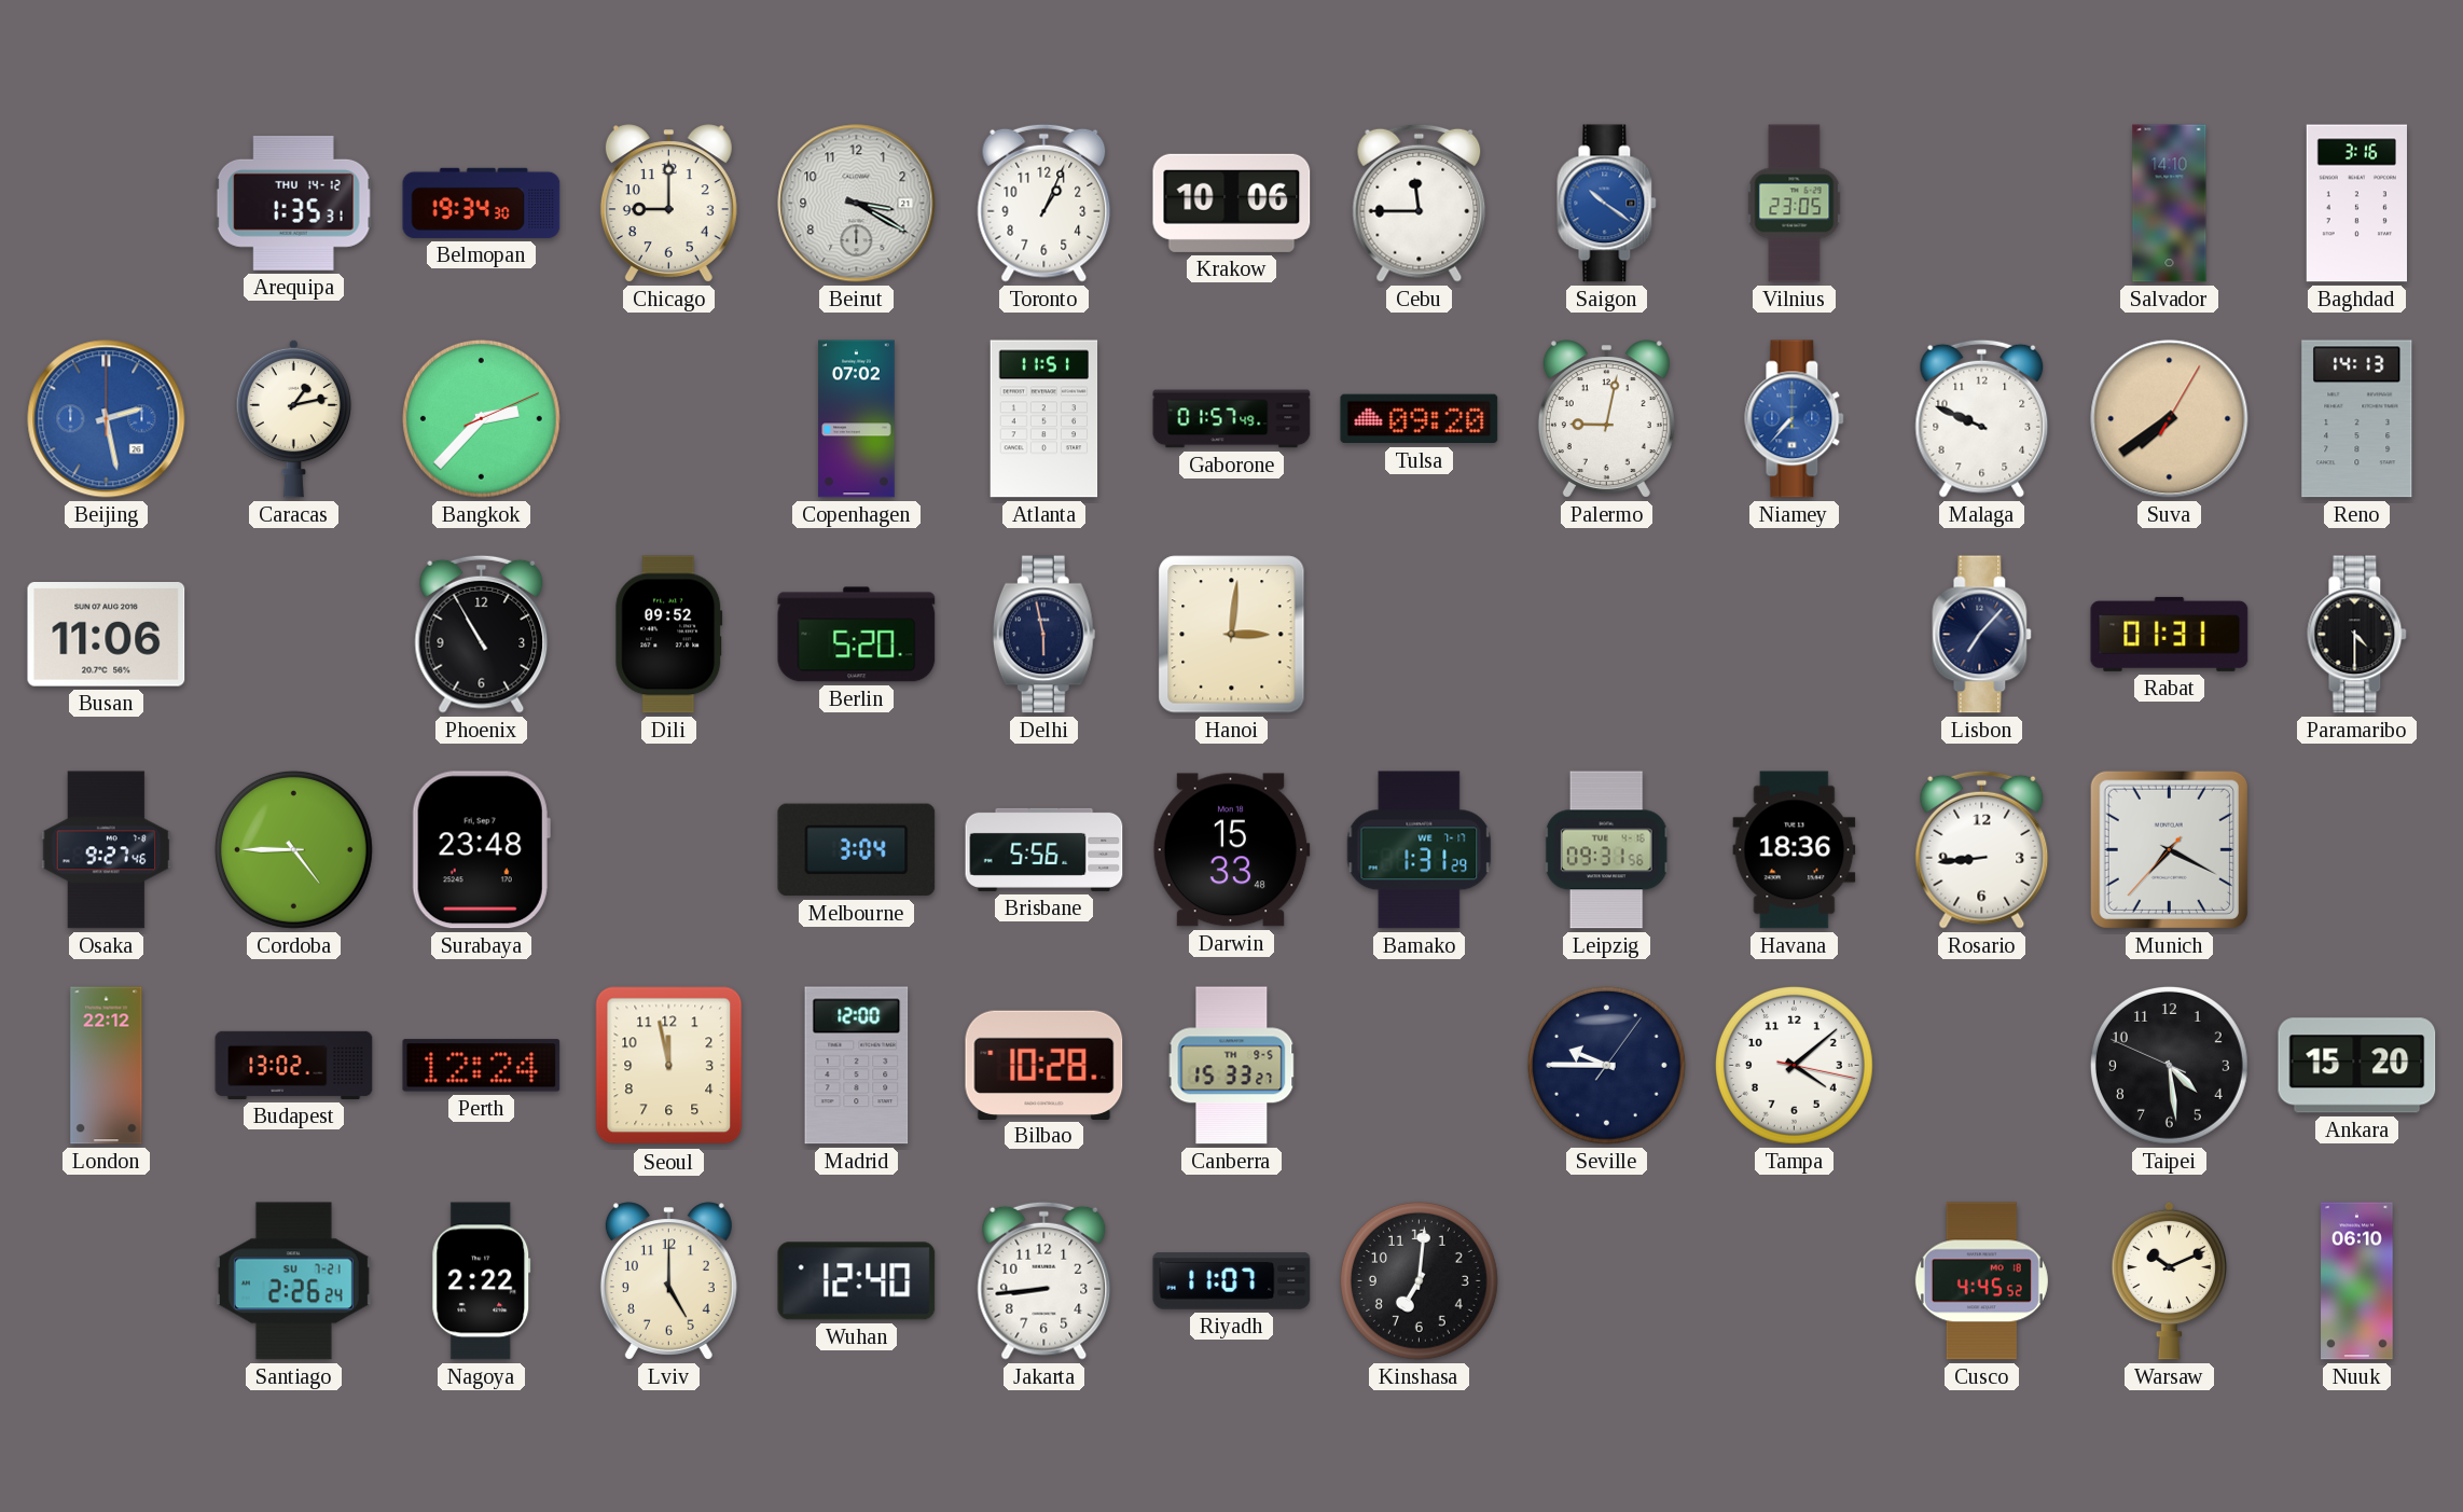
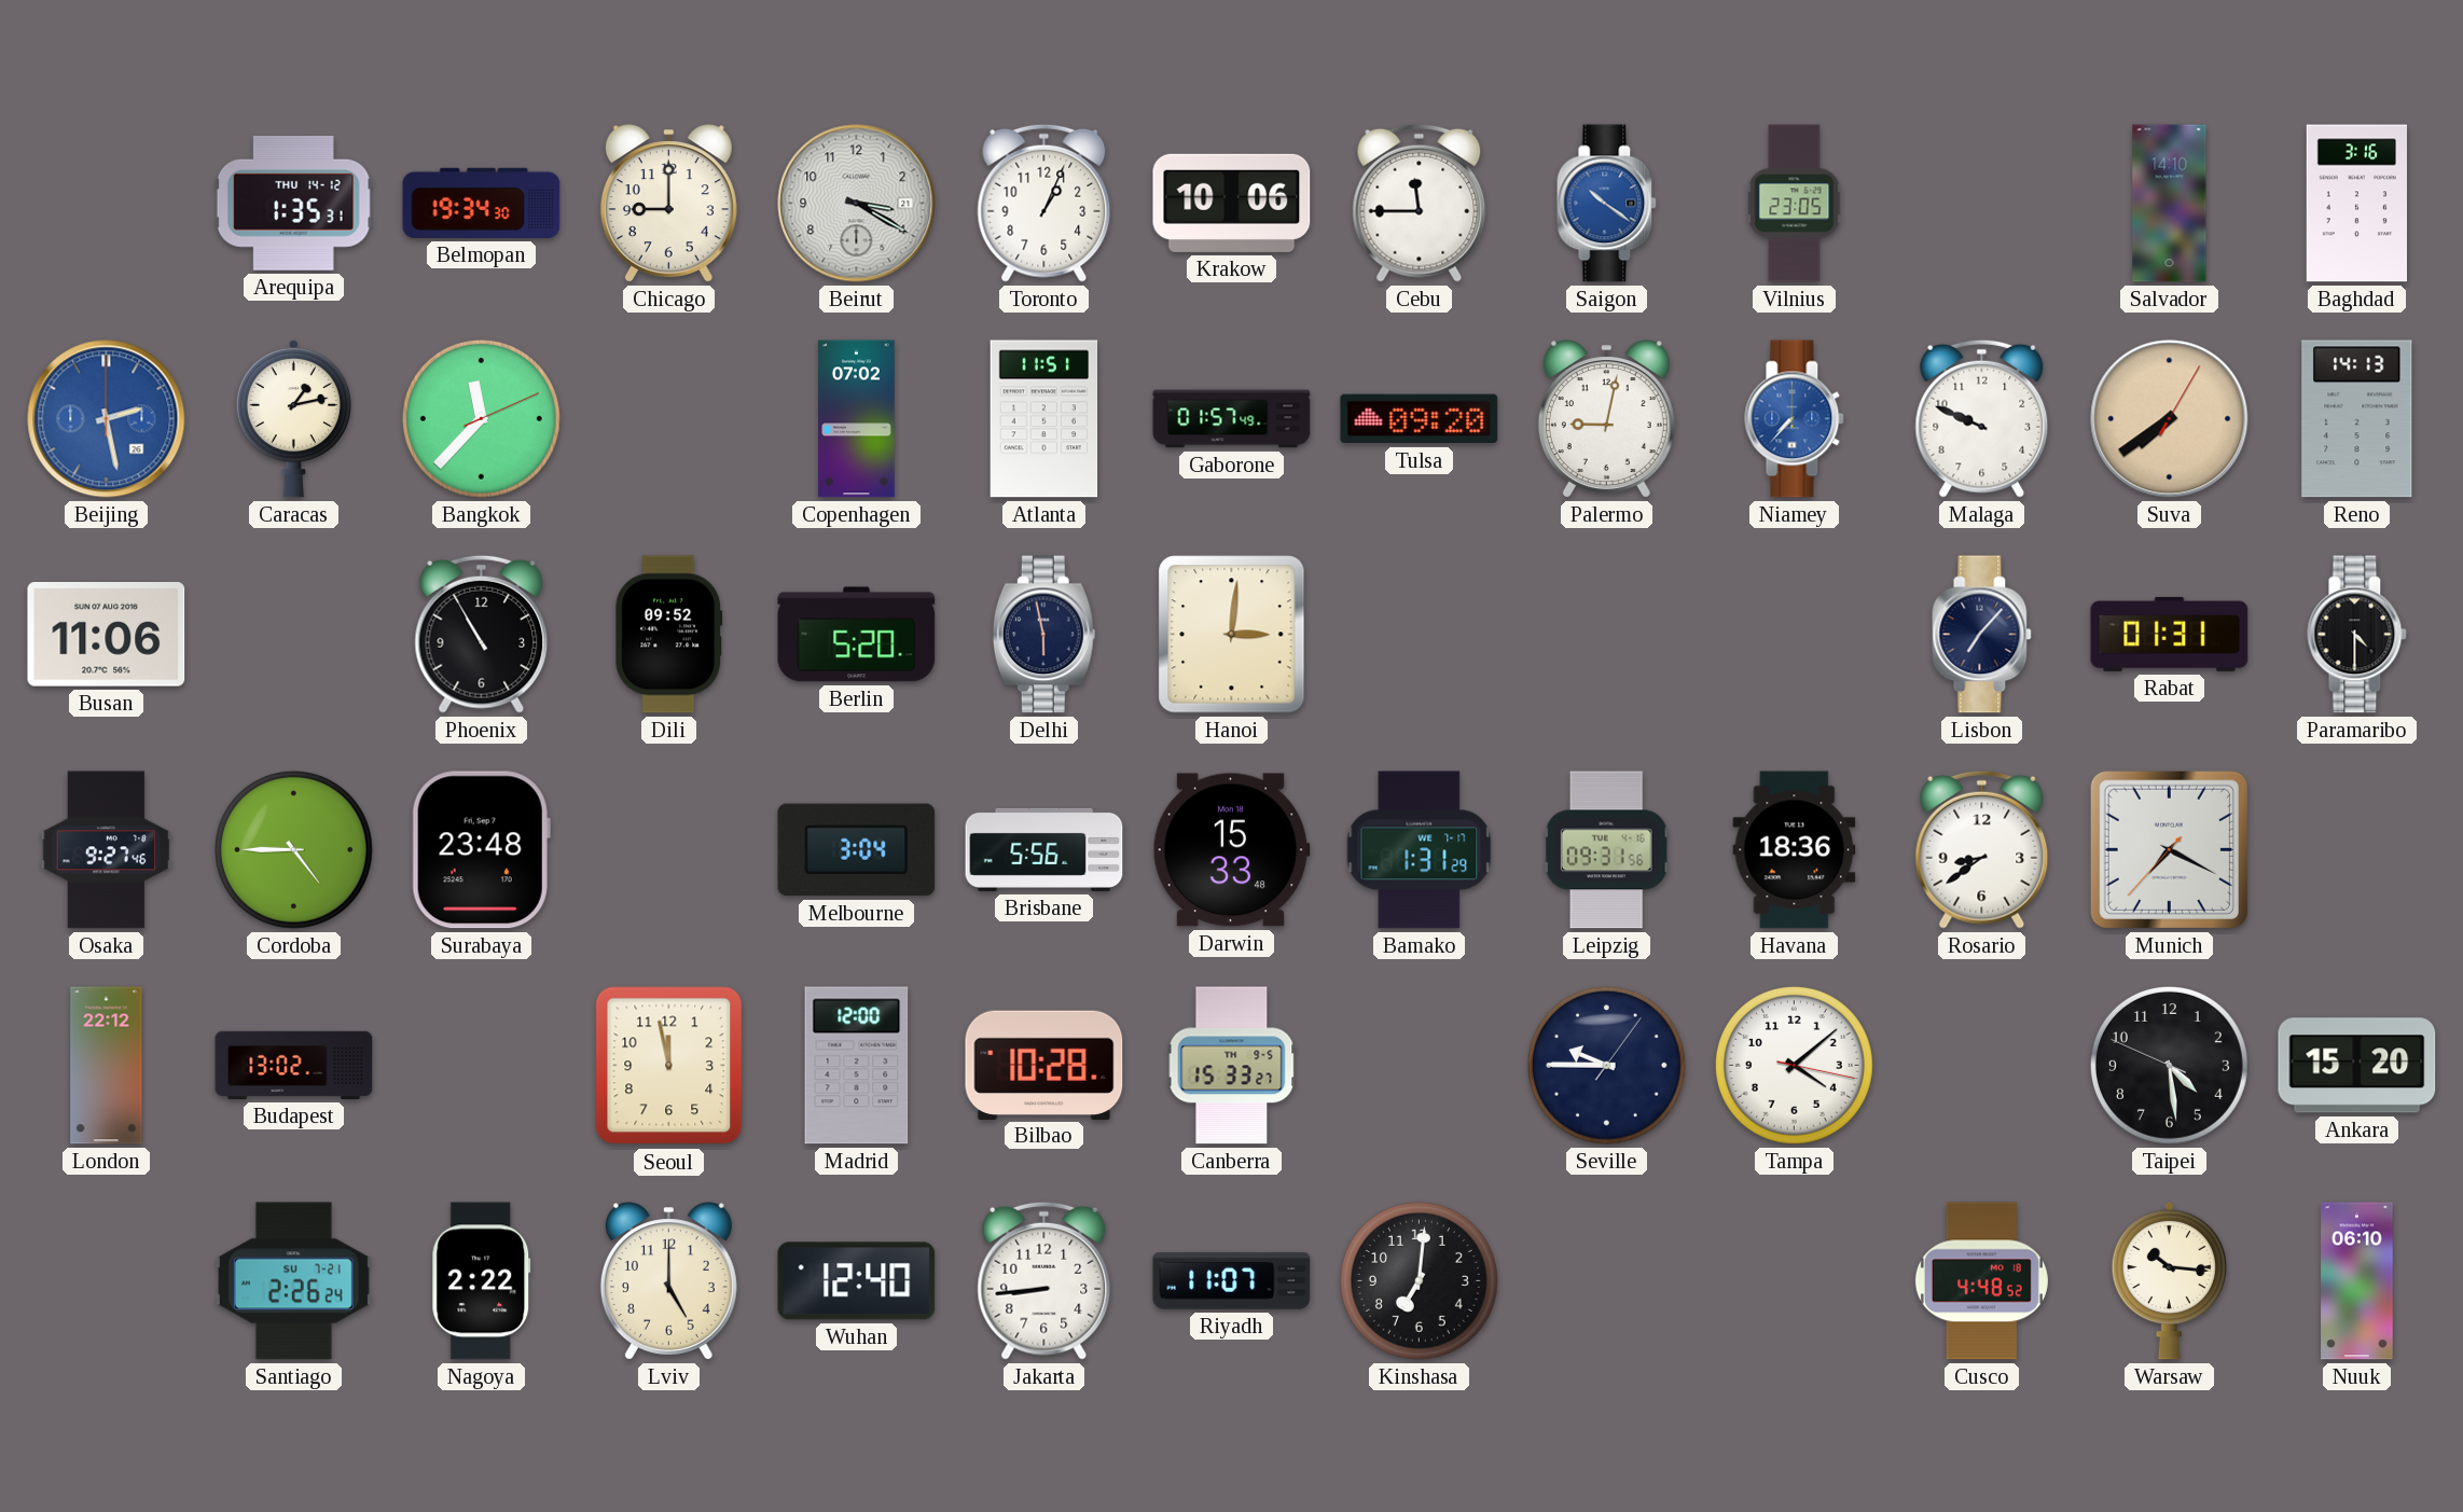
Bangkok: 2:37 -> 11:37 (481, 418)
Rosario: 8:44 -> 8:39 (1982, 849)
Perth: 12:24 -> none (482, 1066)
Cusco: 4:45 -> 4:48 (1981, 1281)
Warsaw: 10:11 -> 10:16 (2169, 1280)
